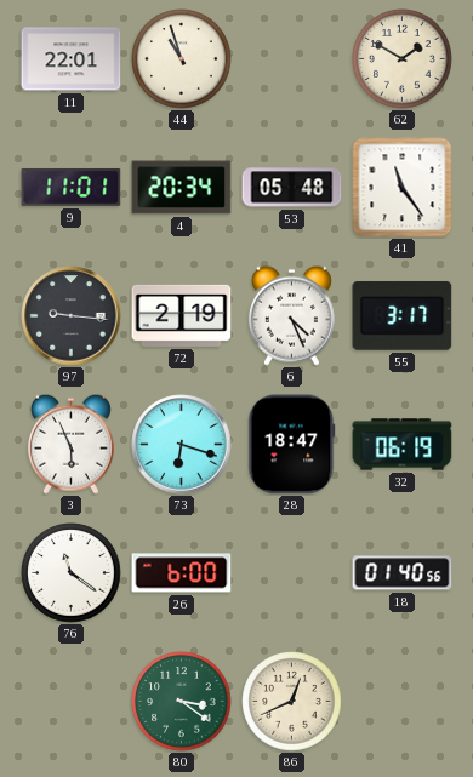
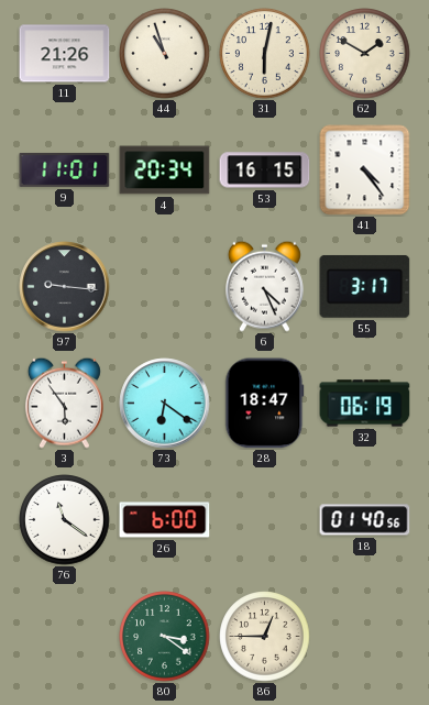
11: 22:01 -> 21:26 (65, 54)
31: none -> 6:02 (265, 54)
53: 05:48 -> 16:15 (265, 170)
41: 11:24 -> 4:24 (365, 170)
72: 2:19 -> none (182, 315)
3: 5:56 -> 5:54 (64, 403)
73: 6:18 -> 6:21 (165, 404)
86: 12:41 -> 12:45 (265, 637)
